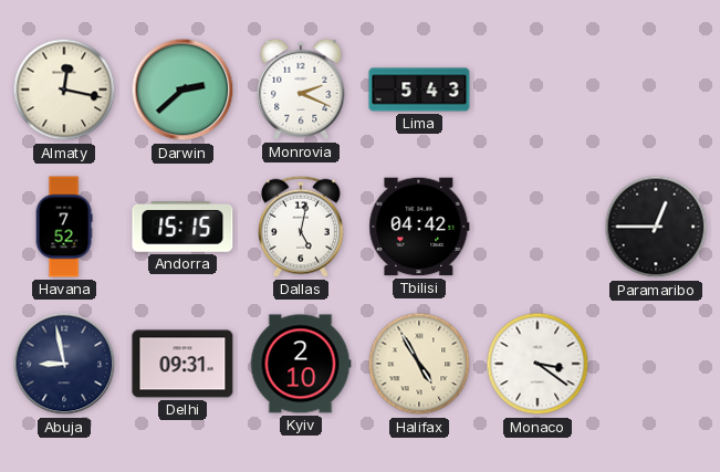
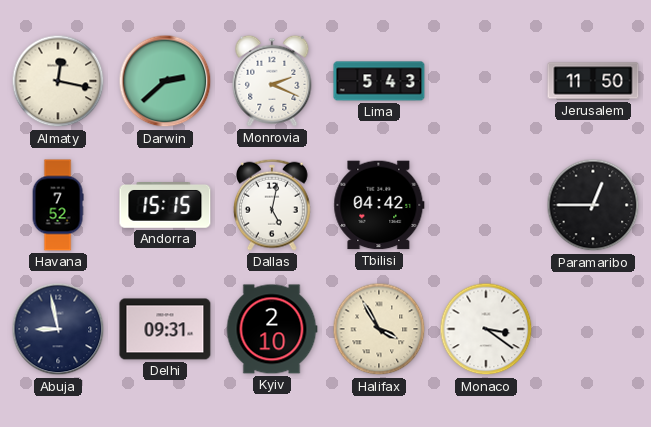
Jerusalem: none -> 11:50 (593, 81)
Halifax: 4:55 -> 3:55 (379, 329)
